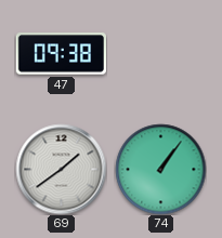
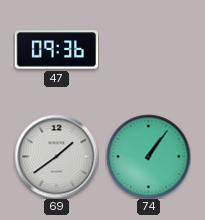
47: 09:38 -> 09:36 (56, 50)
